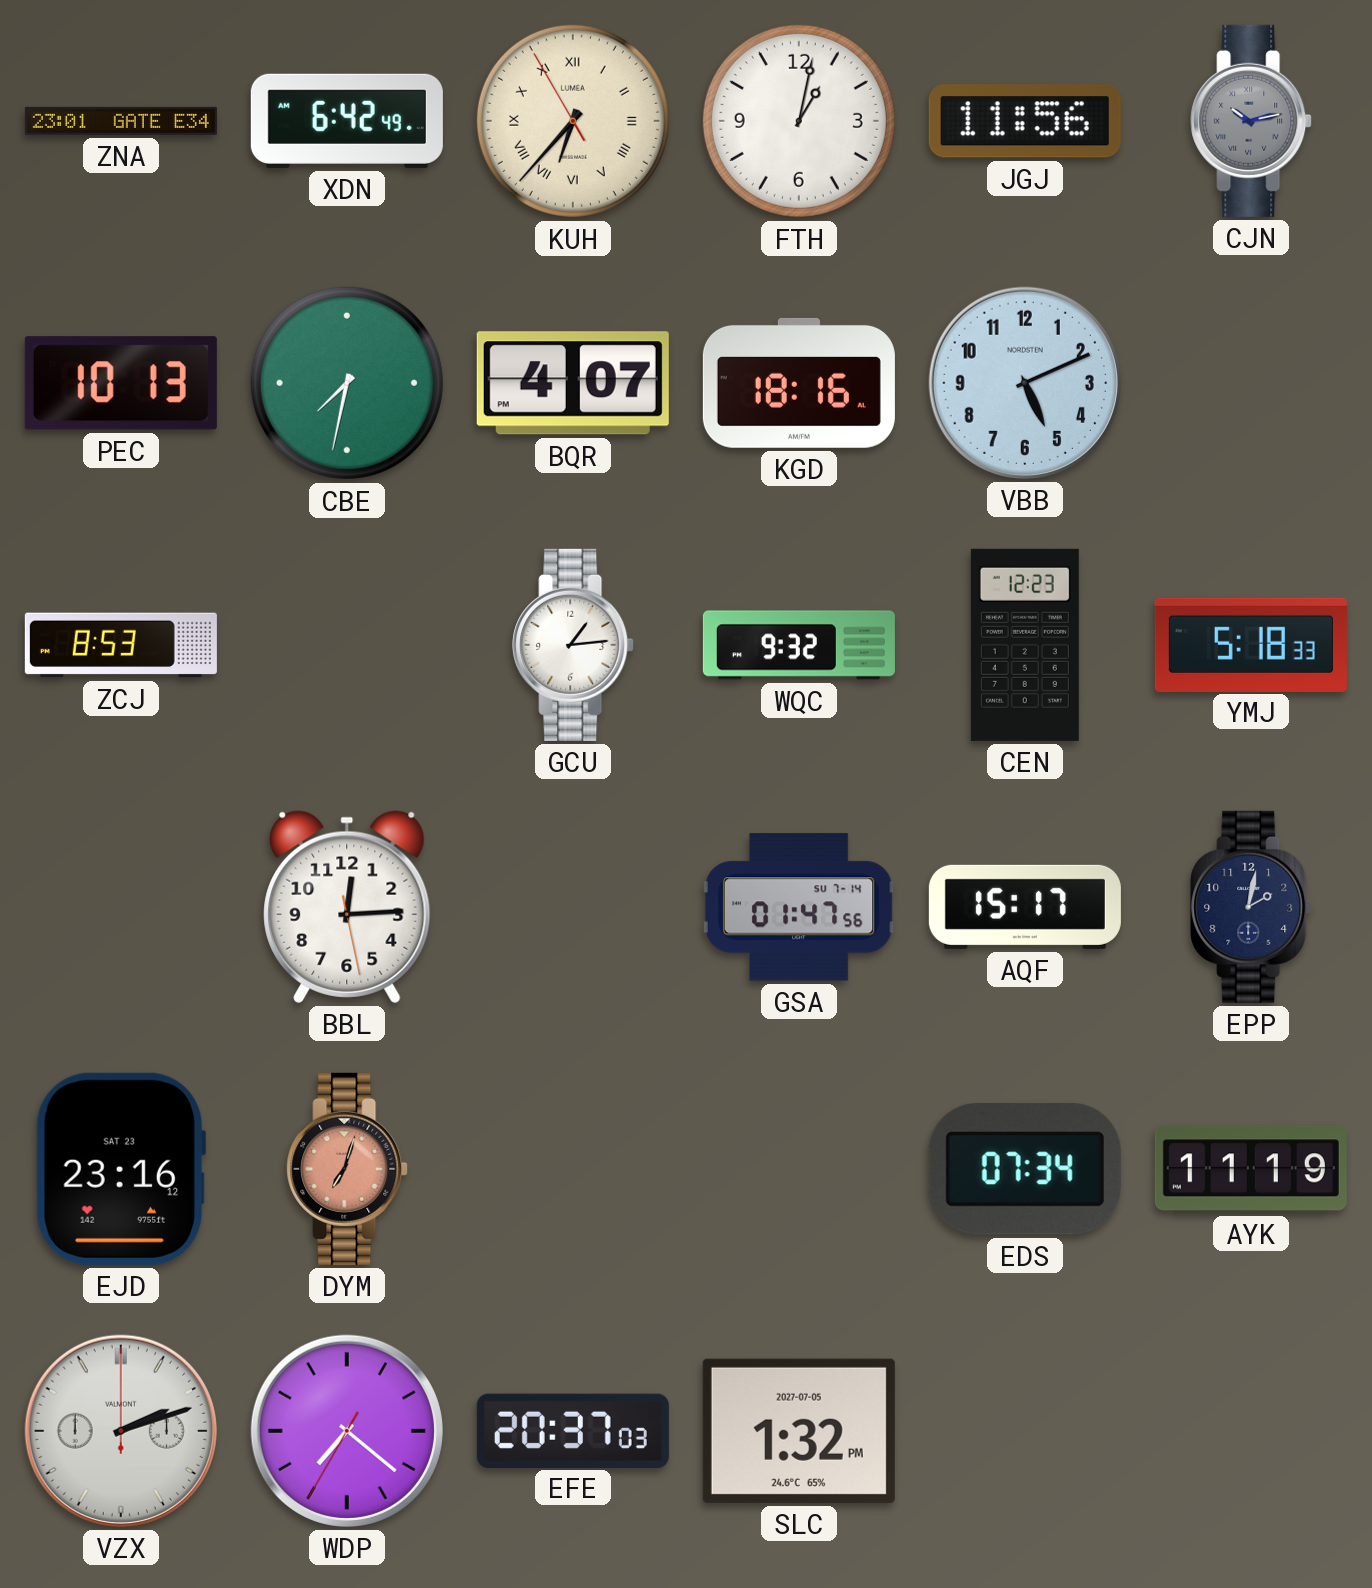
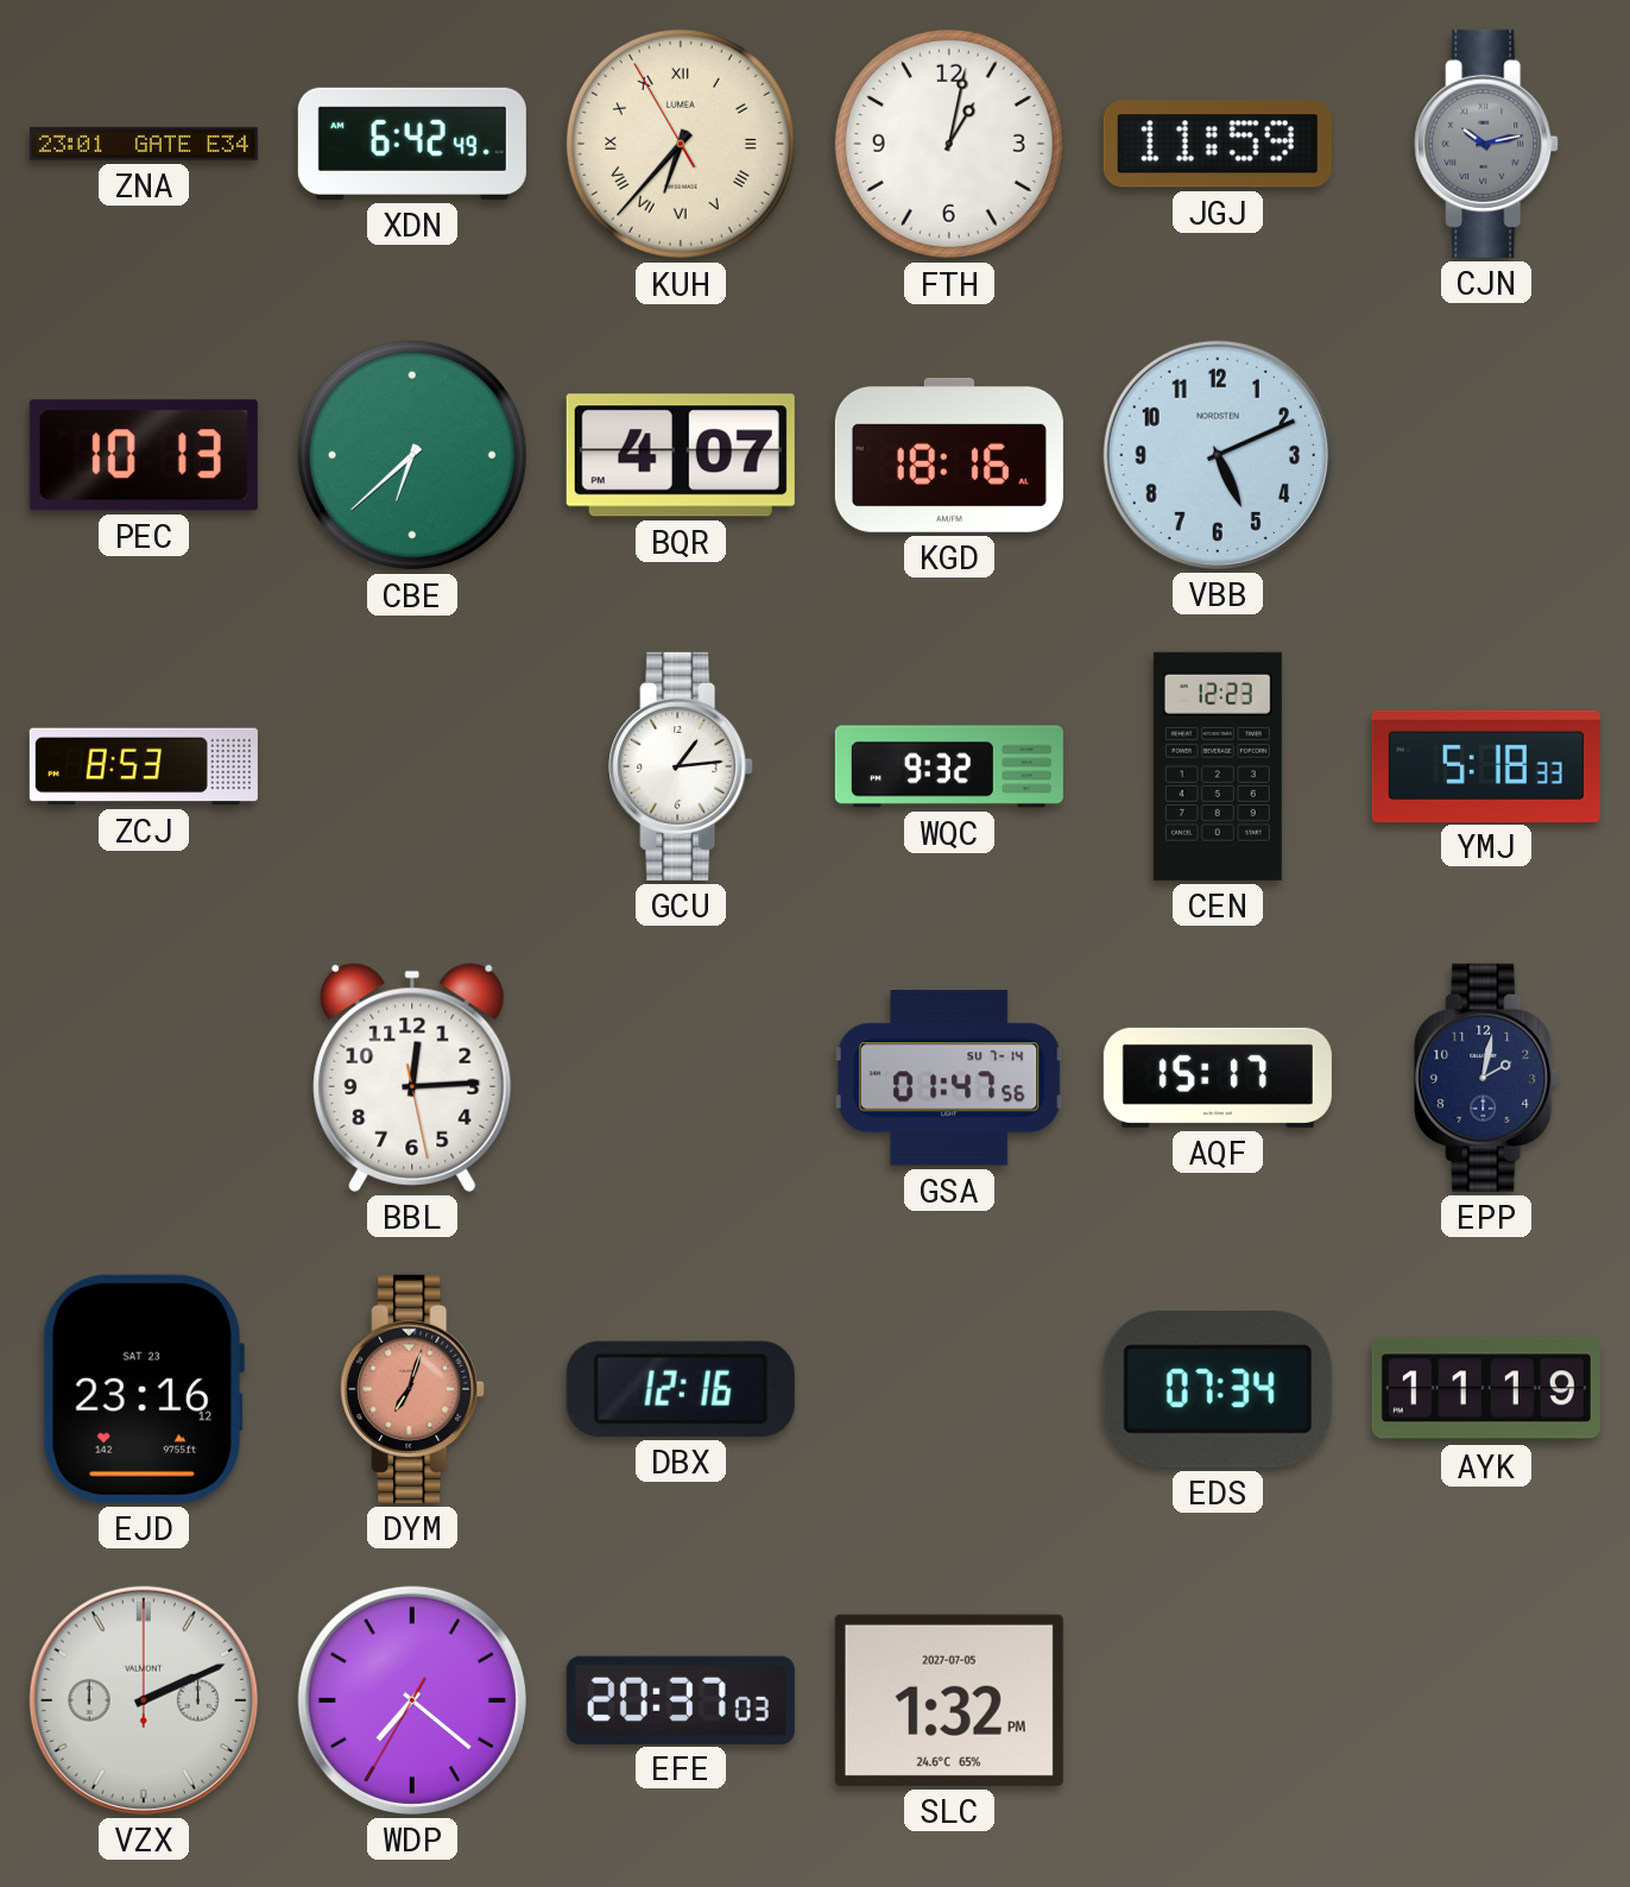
JGJ: 11:56 -> 11:59 (1218, 144)
CBE: 7:32 -> 6:38 (412, 455)
DBX: none -> 12:16 (681, 1389)
VZX: 2:12 -> 2:11 (144, 1700)
